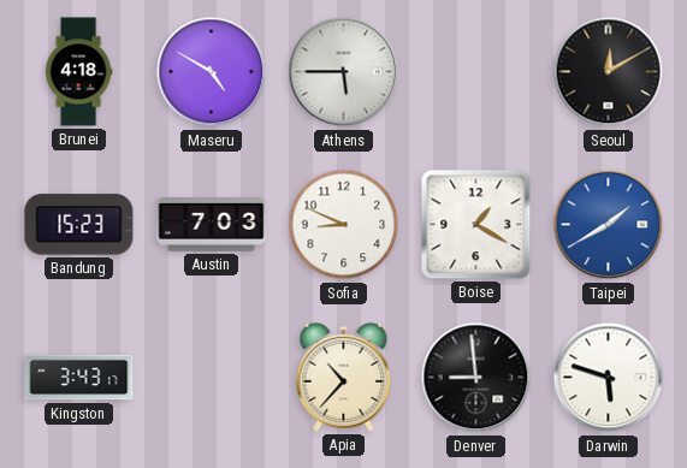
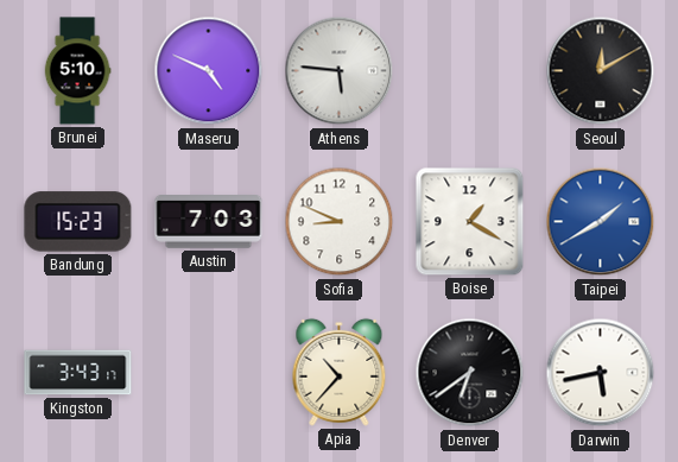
Brunei: 4:18 -> 5:10 (77, 71)
Maseru: 4:50 -> 4:49 (209, 71)
Athens: 5:45 -> 5:46 (340, 71)
Denver: 8:59 -> 6:39 (470, 373)
Darwin: 5:48 -> 5:43 (601, 373)
